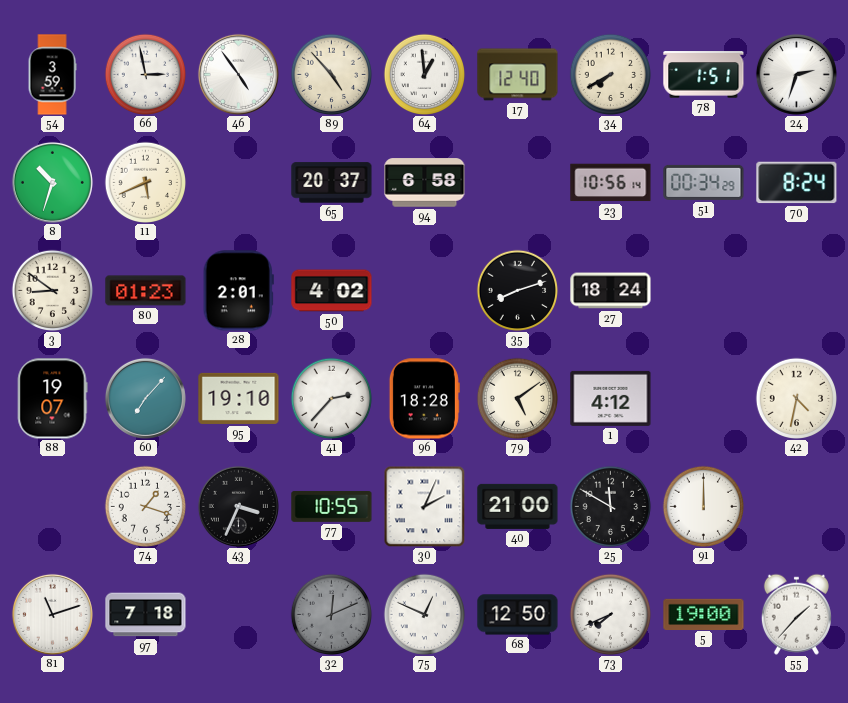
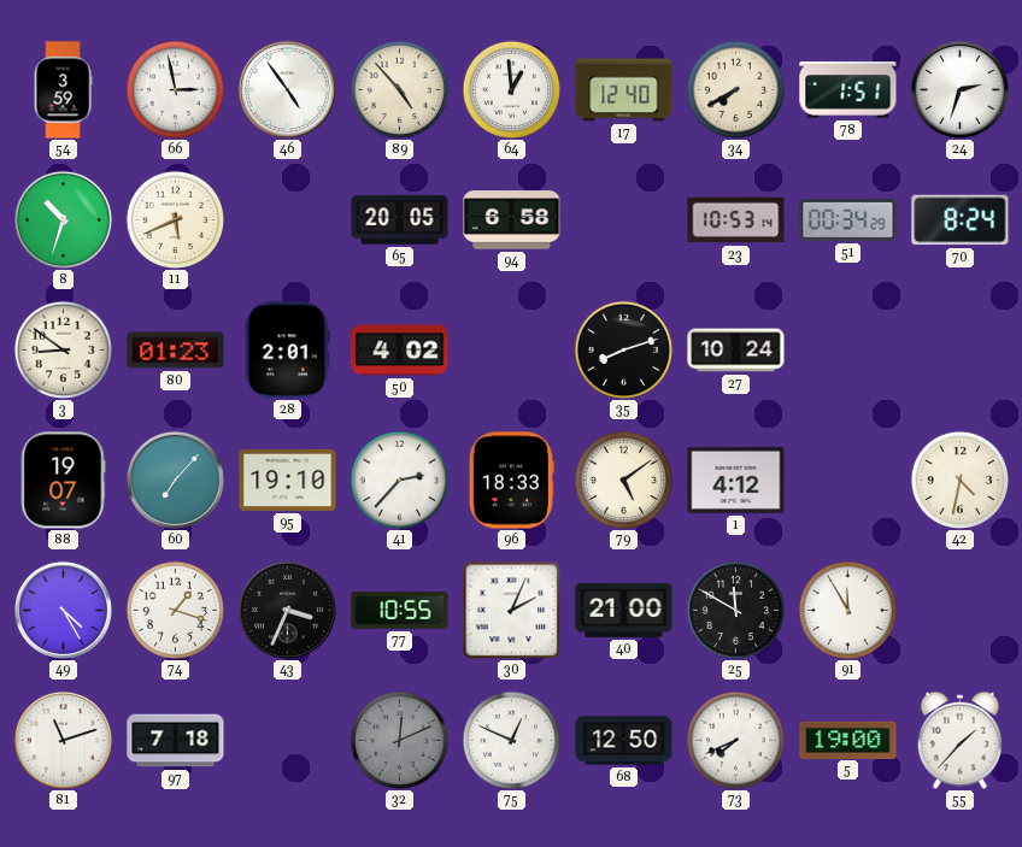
65: 20:37 -> 20:05 (400, 220)
23: 10:56 -> 10:53 (736, 220)
27: 18:24 -> 10:24 (736, 351)
96: 18:28 -> 18:33 (511, 481)
49: none -> 4:25 (63, 610)
91: 12:00 -> 11:55 (847, 610)
